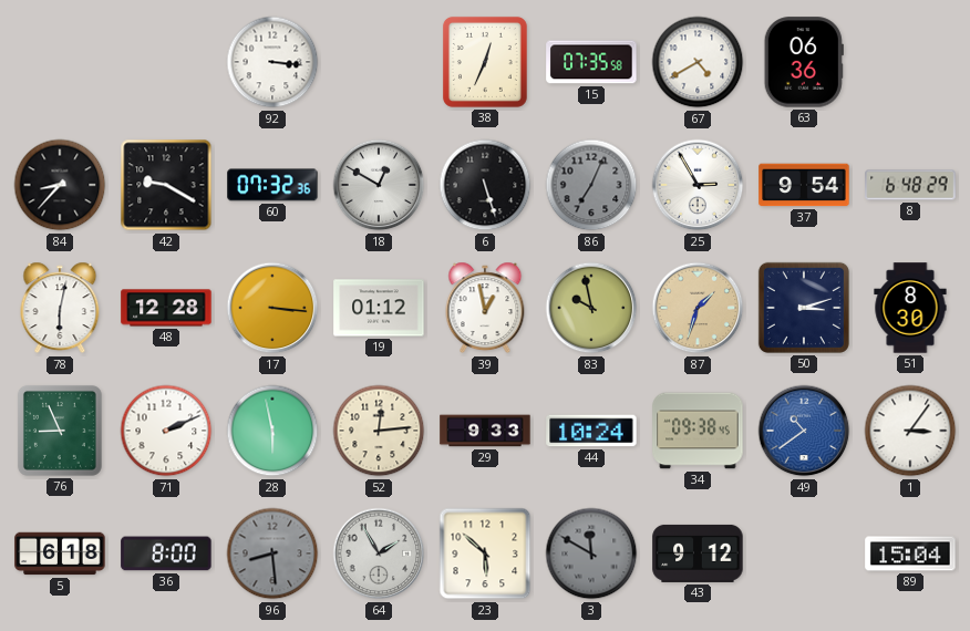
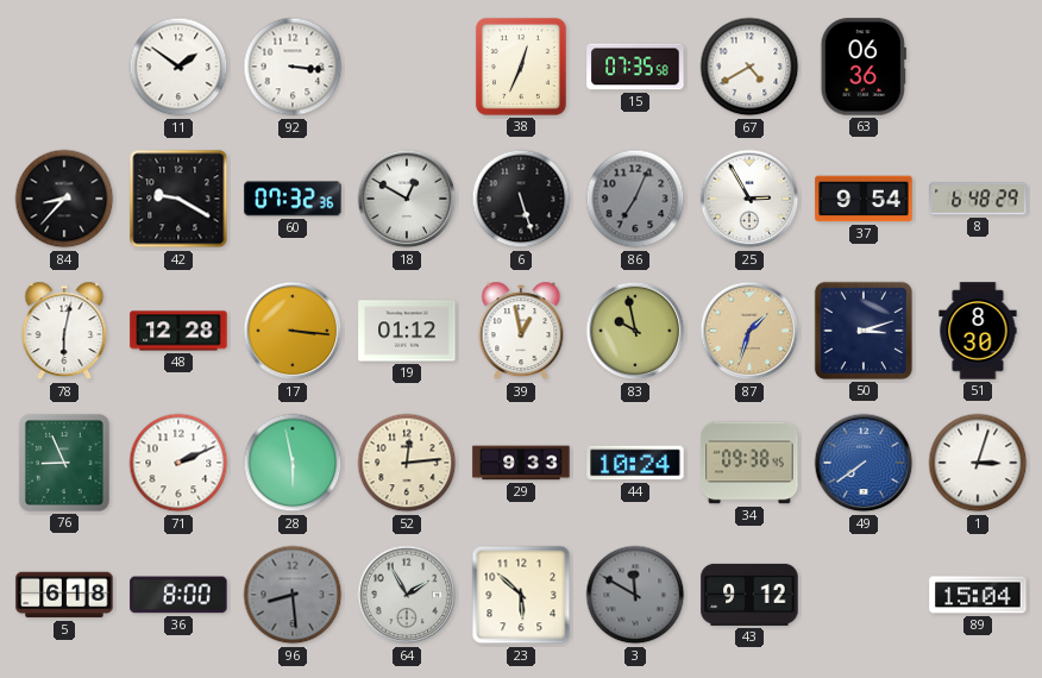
11: none -> 1:51 (178, 67)
49: 10:39 -> 7:39 (864, 463)
1: 3:06 -> 3:03 (978, 463)
